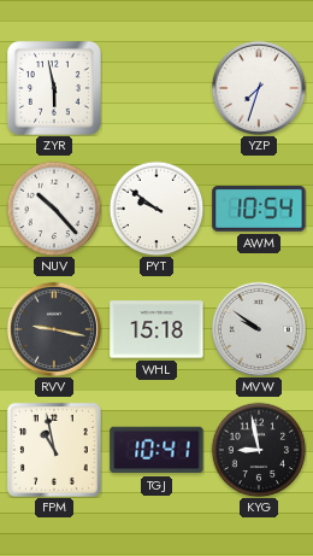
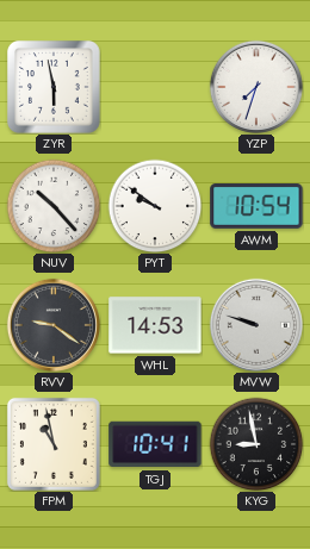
RVV: 9:17 -> 9:21 (54, 325)
WHL: 15:18 -> 14:53 (155, 325)
MVW: 9:51 -> 9:48 (256, 325)
